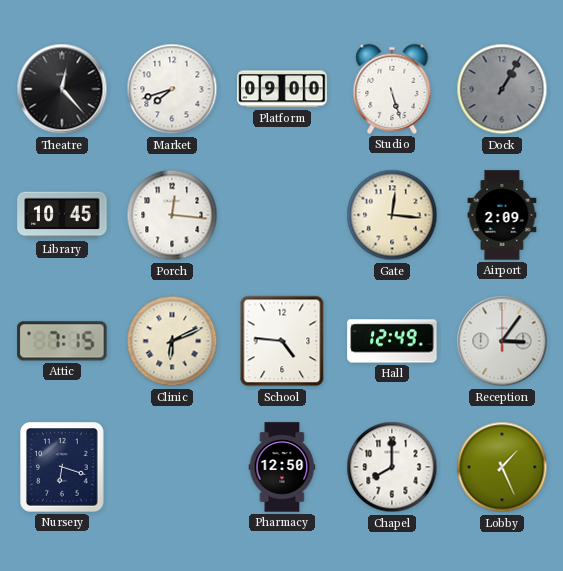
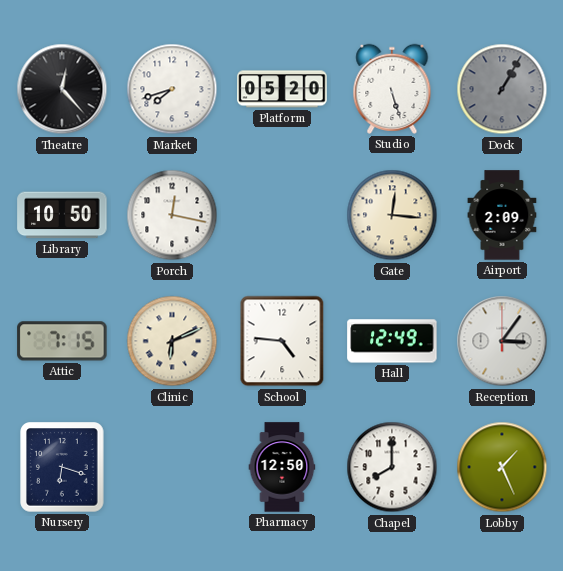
Platform: 09:00 -> 05:20 (282, 89)
Library: 10:45 -> 10:50 (62, 215)
Porch: 12:16 -> 12:17 (172, 215)
